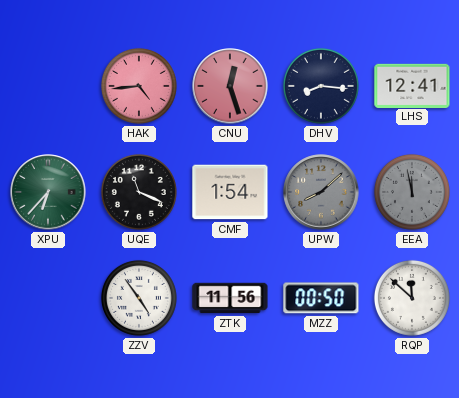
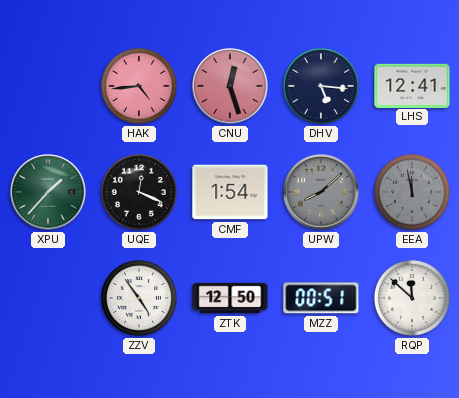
DHV: 8:16 -> 5:16 (321, 86)
XPU: 6:37 -> 1:37 (48, 192)
UQE: 11:19 -> 12:19 (139, 192)
ZTK: 11:56 -> 12:50 (230, 298)
MZZ: 00:50 -> 00:51 (321, 298)
